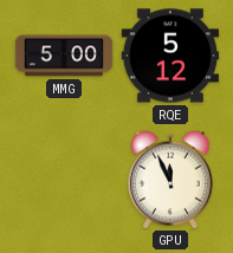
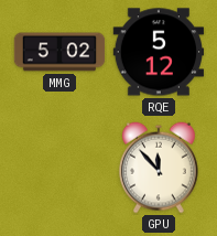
MMG: 5:00 -> 5:02 (59, 52)
GPU: 11:56 -> 11:53 (160, 168)
